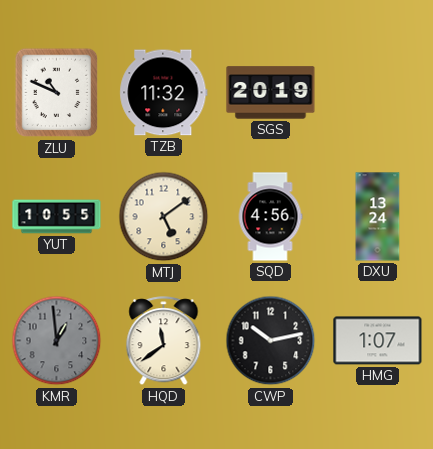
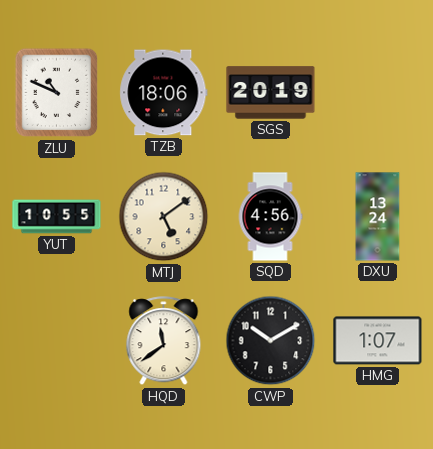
TZB: 11:32 -> 18:06 (164, 93)
KMR: 12:59 -> none (57, 341)
CWP: 10:13 -> 10:10 (271, 341)
